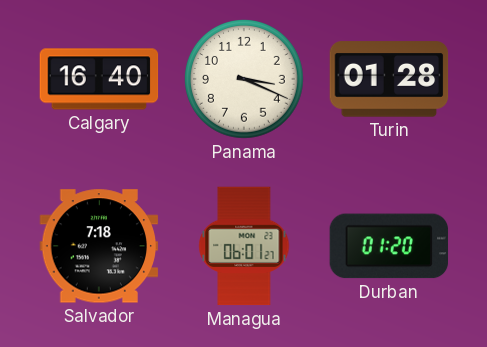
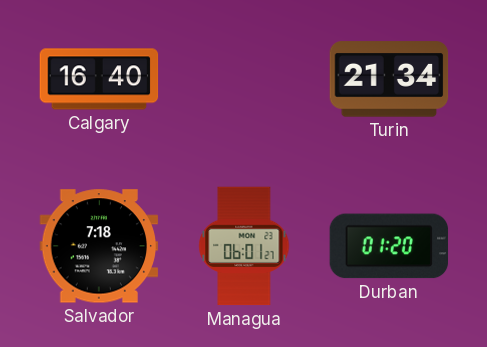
Panama: 3:19 -> none (245, 80)
Turin: 01:28 -> 21:34 (389, 79)
